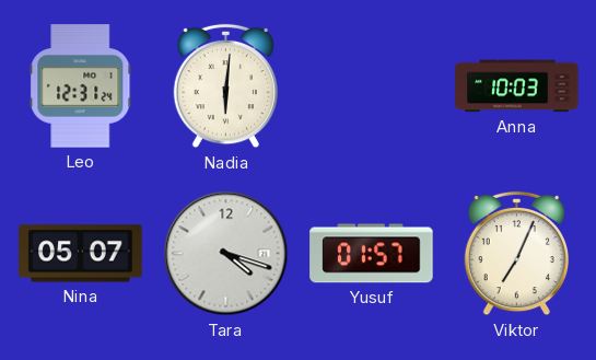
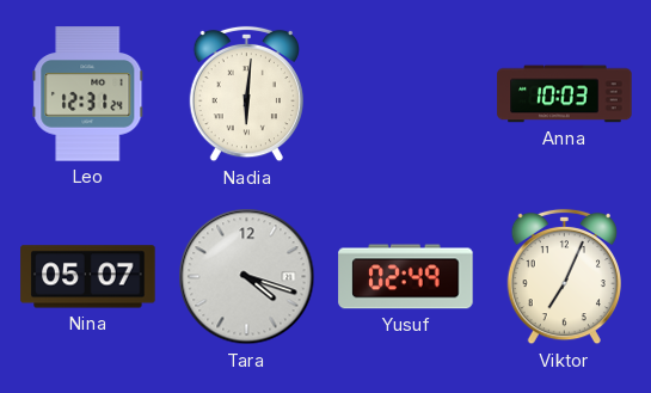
Yusuf: 01:57 -> 02:49 (406, 277)
